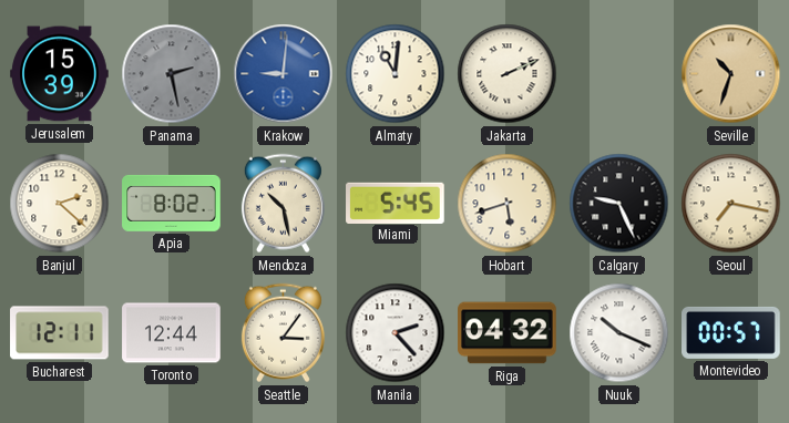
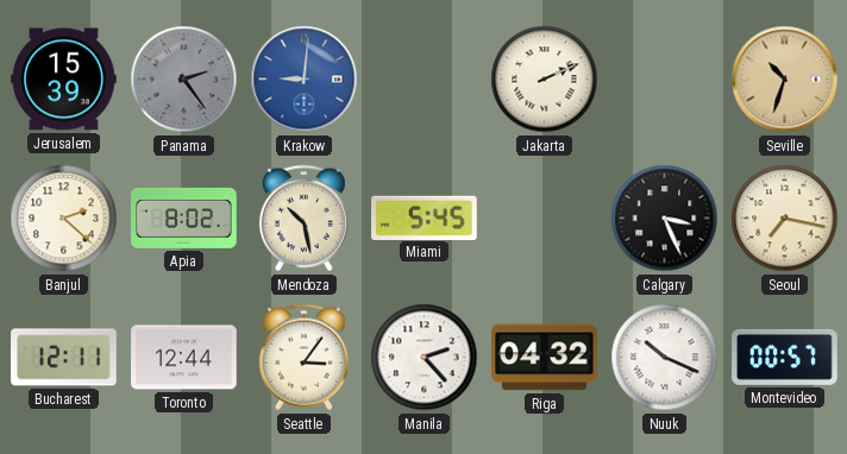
Panama: 2:28 -> 2:24 (184, 80)
Almaty: 11:01 -> none (396, 74)
Hobart: 5:42 -> none (508, 204)
Calgary: 9:26 -> 3:26 (665, 219)
